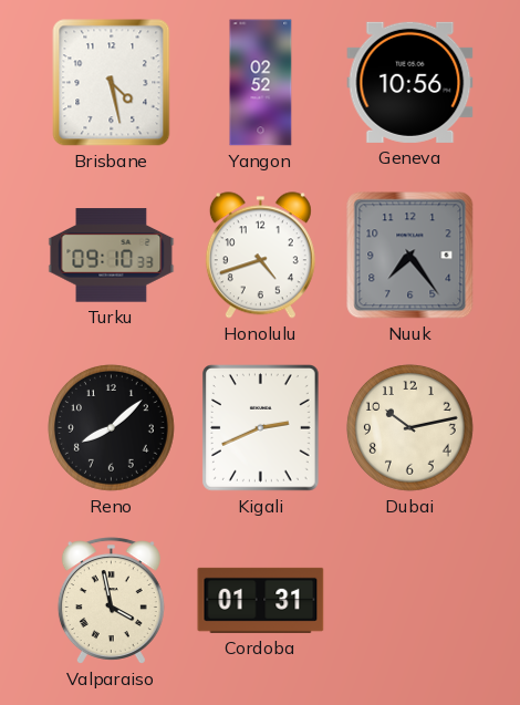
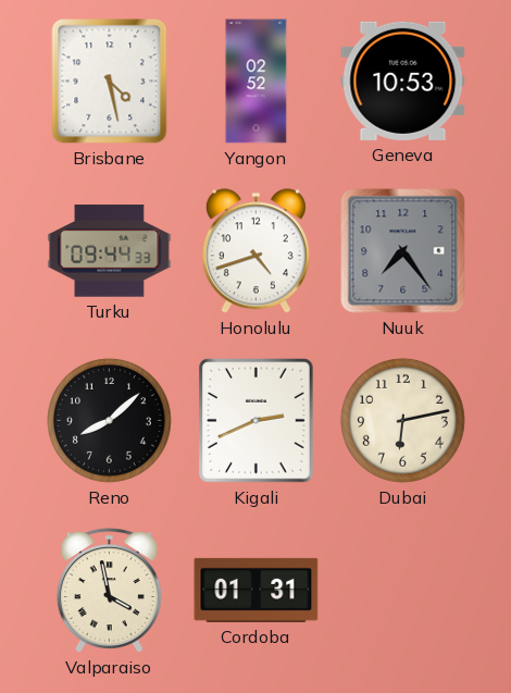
Geneva: 10:56 -> 10:53 (403, 81)
Turku: 09:10 -> 09:44 (110, 251)
Dubai: 10:13 -> 6:13 (402, 420)
